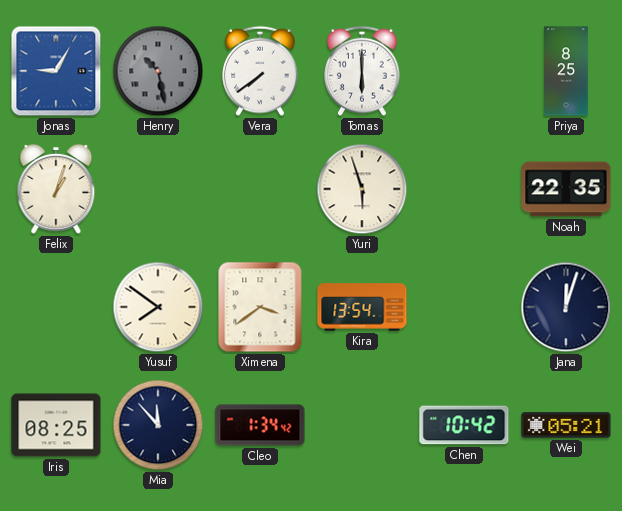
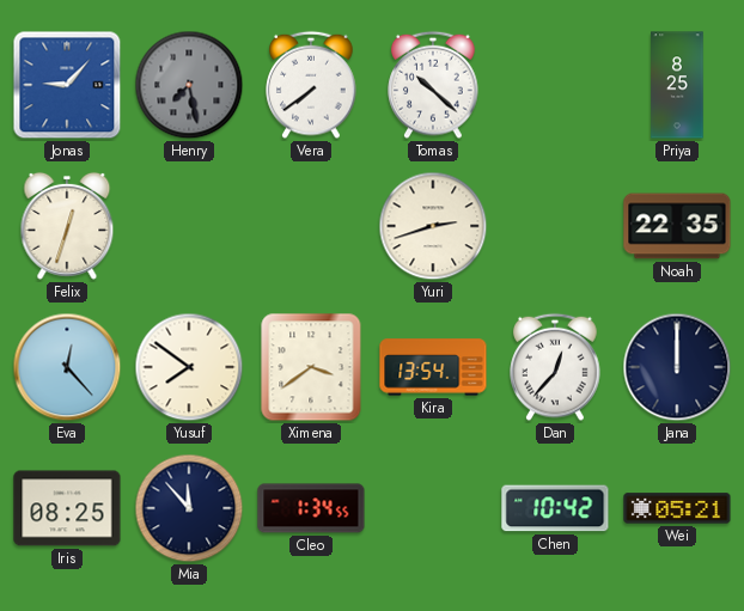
Jonas: 9:05 -> 9:07 (67, 85)
Henry: 10:28 -> 7:28 (189, 85)
Tomas: 6:00 -> 10:22 (433, 85)
Felix: 1:03 -> 12:33 (67, 226)
Yuri: 5:57 -> 2:42 (433, 226)
Eva: none -> 12:23 (67, 367)
Dan: none -> 12:37 (555, 367)
Jana: 12:03 -> 12:00 (677, 367)
Cleo: 1:34:42 -> 1:34:55 (311, 508)
